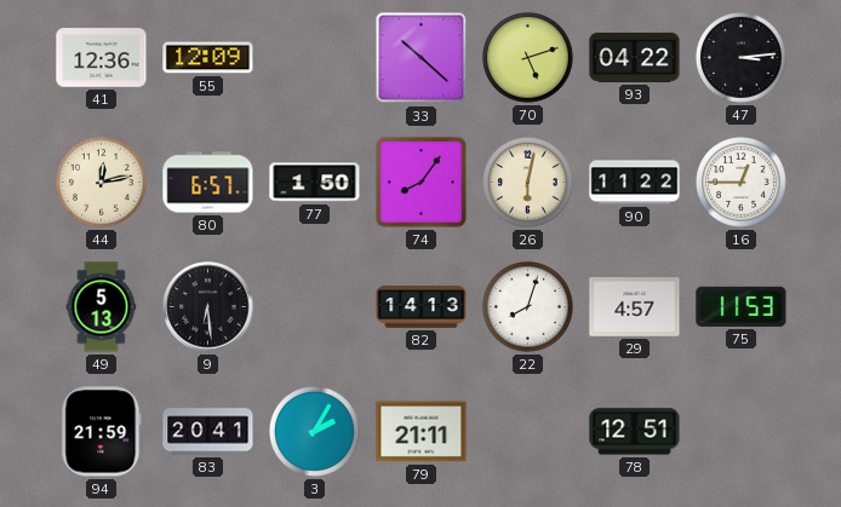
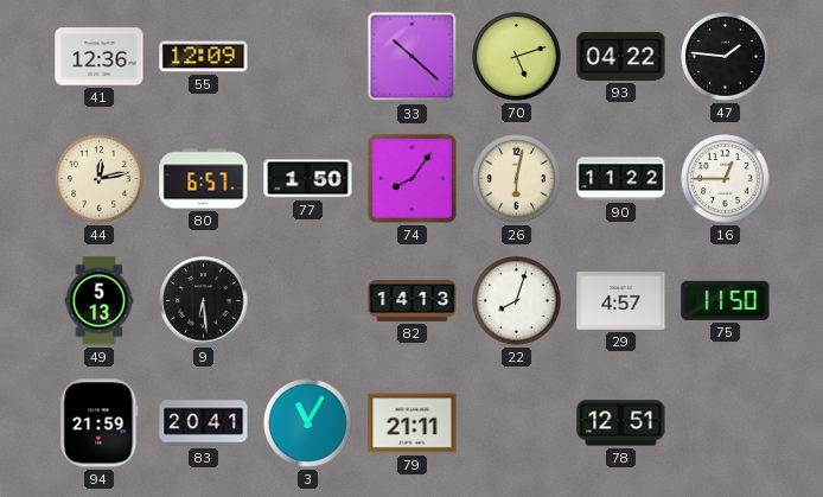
47: 3:14 -> 1:46 (726, 57)
75: 11:53 -> 11:50 (726, 300)
3: 2:05 -> 11:05 (308, 423)
